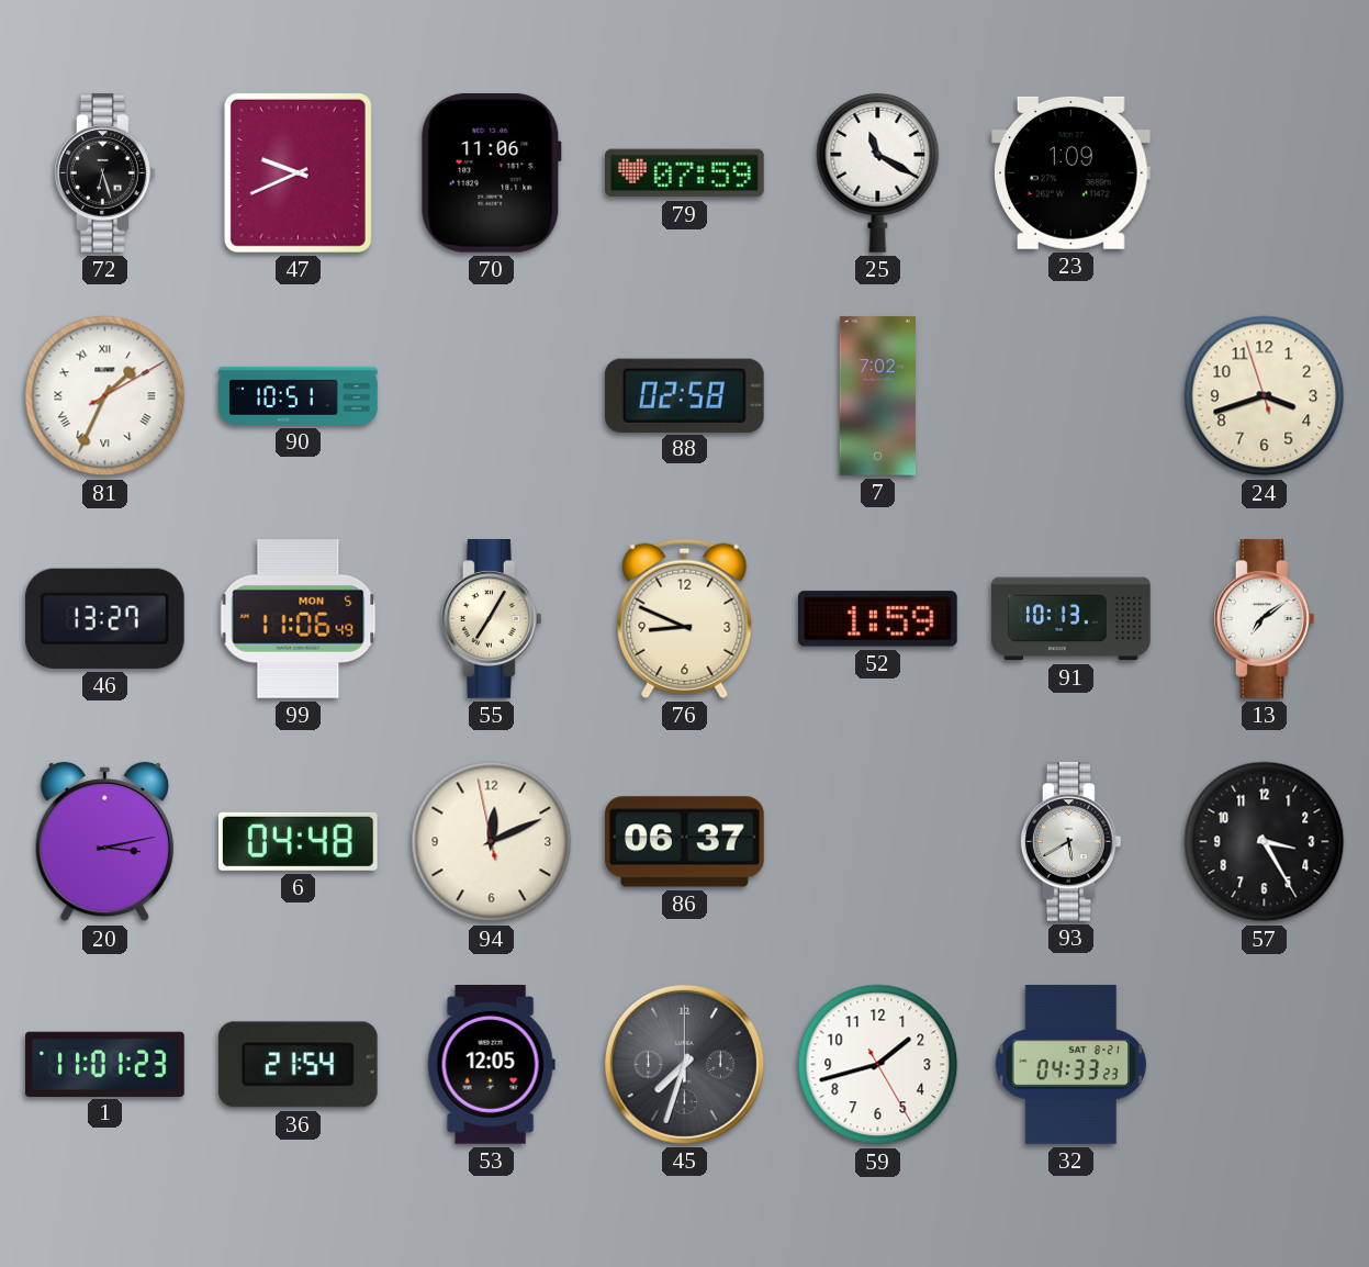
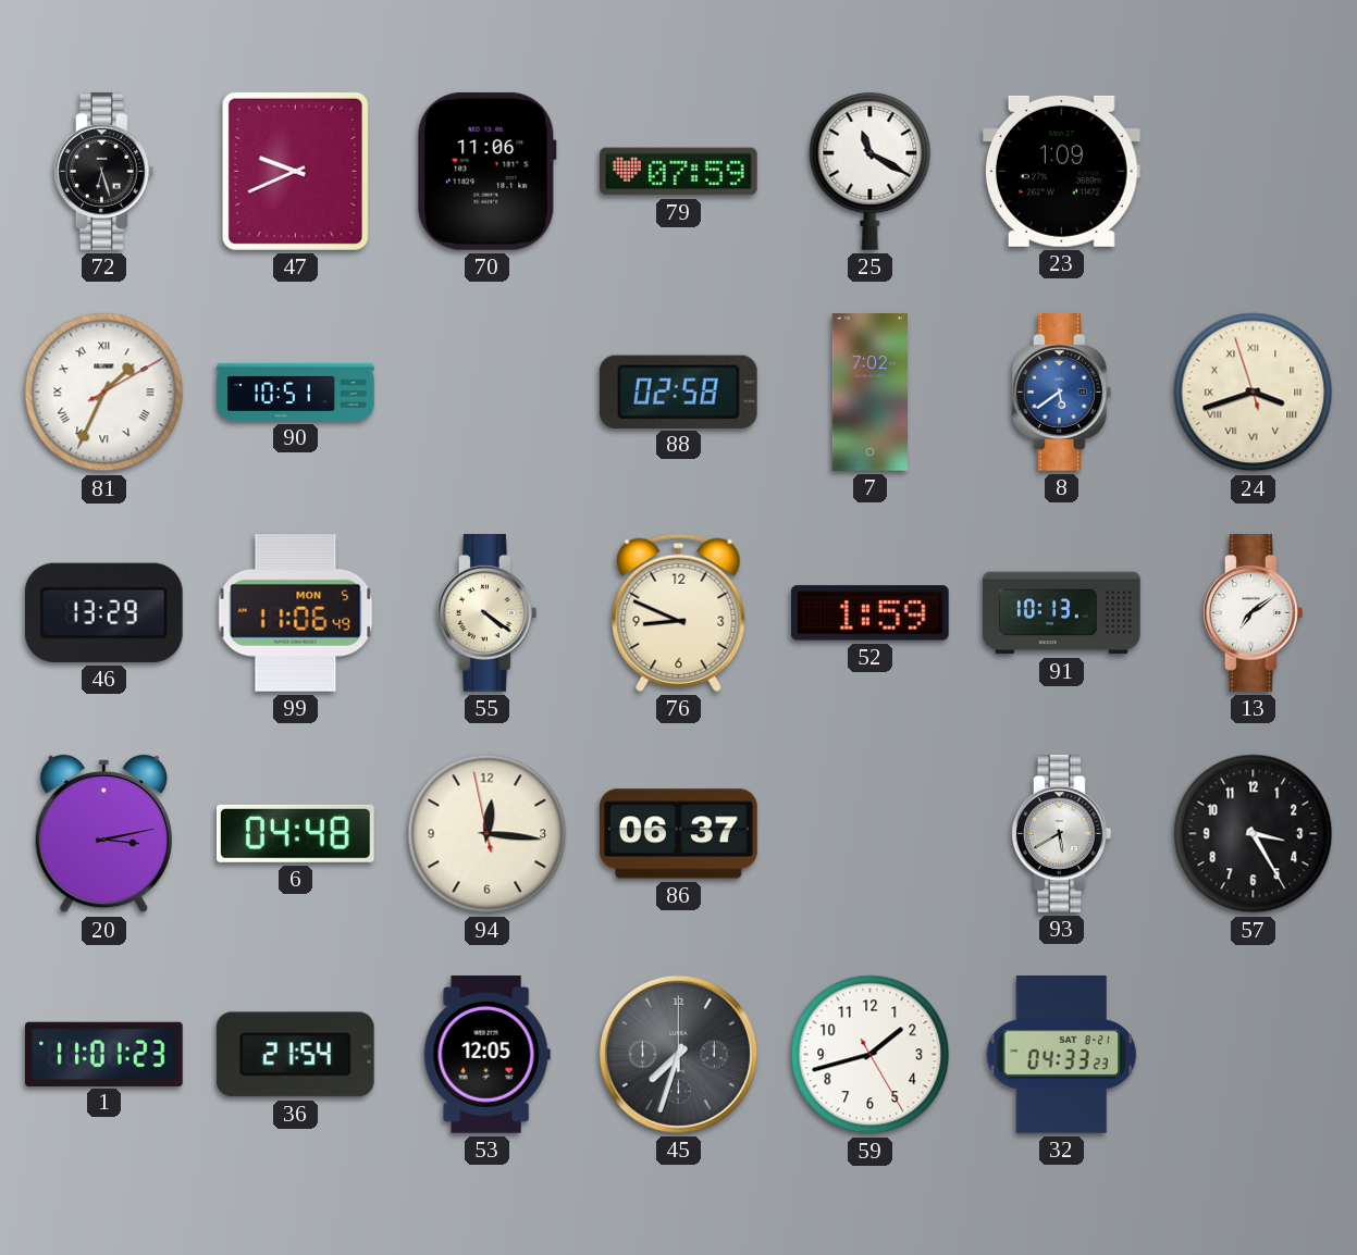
8: none -> 5:39 (1061, 393)
24 numerals: Arabic -> Roman (1254, 393)
46: 13:27 -> 13:29 (103, 612)
55: 7:05 -> 4:21 (486, 613)
94: 12:10 -> 12:15 (488, 834)
